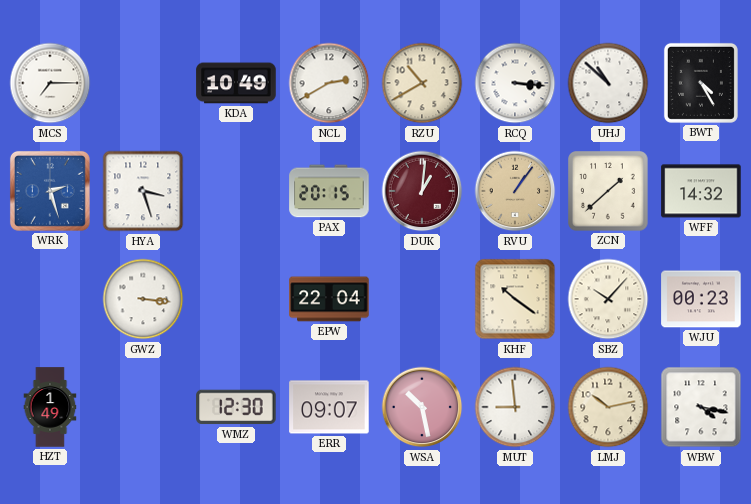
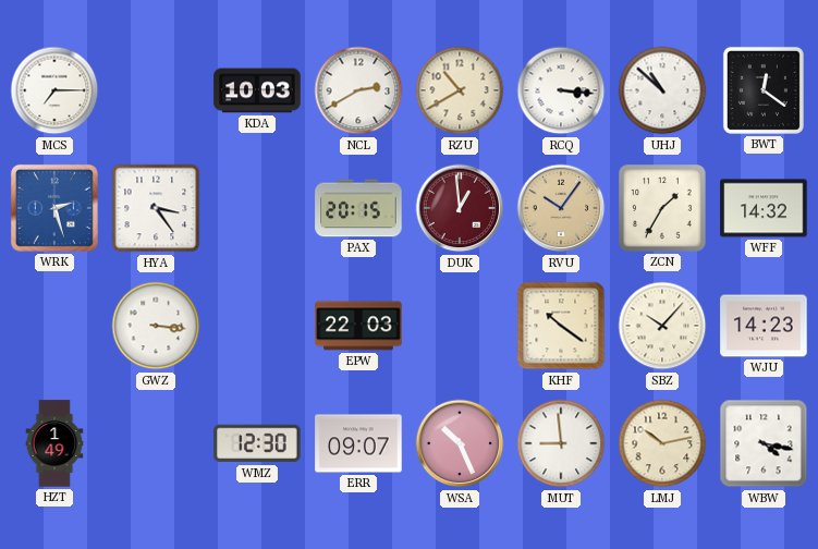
KDA: 10:49 -> 10:03 (257, 90)
BWT: 4:25 -> 12:21 (764, 90)
HYA: 3:27 -> 3:24 (156, 208)
DUK: 1:01 -> 12:59 (460, 208)
RVU: 1:06 -> 10:06 (561, 208)
ZCN: 1:38 -> 1:35 (662, 208)
EPW: 22:04 -> 22:03 (358, 326)
WJU: 00:23 -> 14:23 (764, 326)
WSA: 10:28 -> 10:26 (460, 443)
